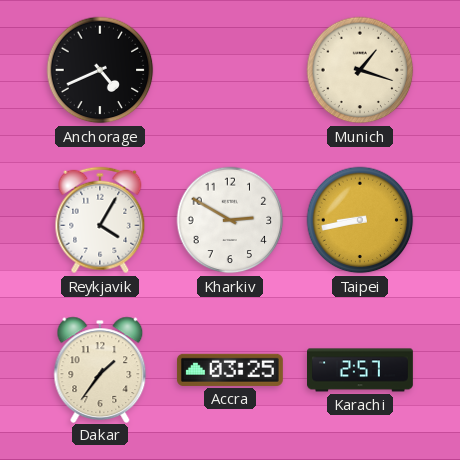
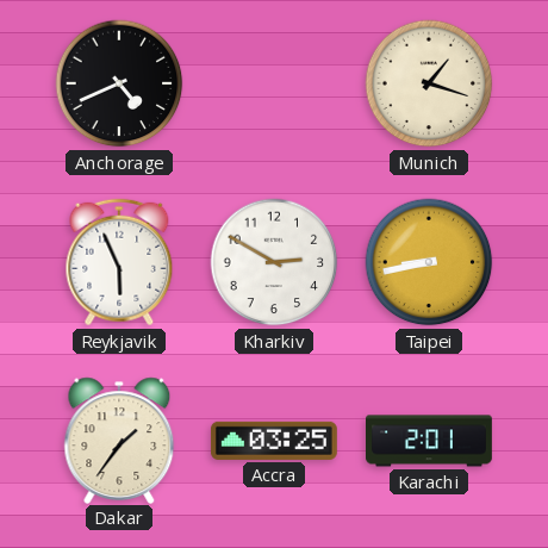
Reykjavik: 4:05 -> 5:56 (119, 262)
Karachi: 2:57 -> 2:01 (430, 441)
